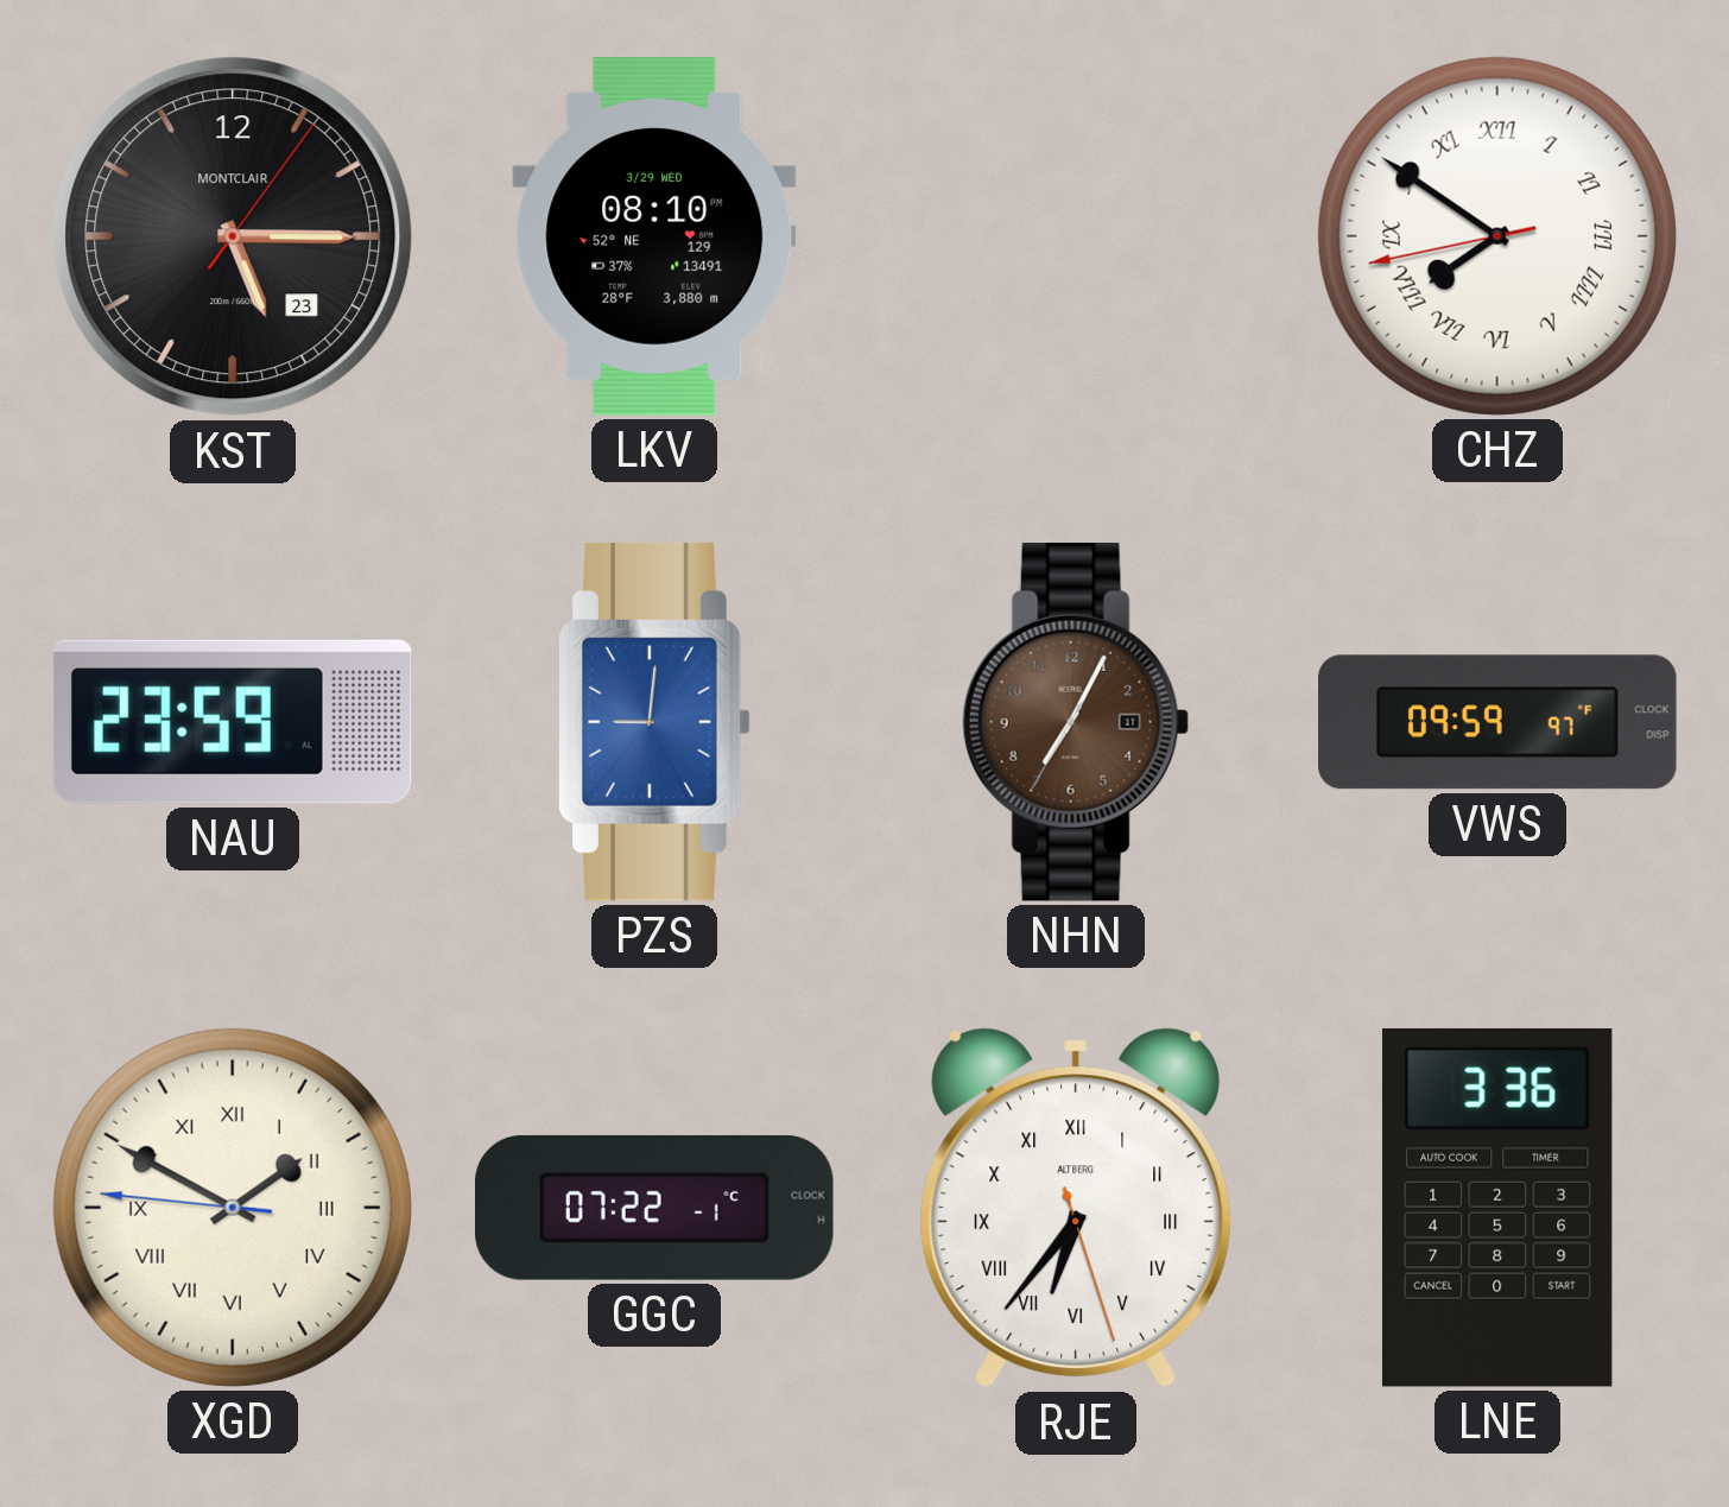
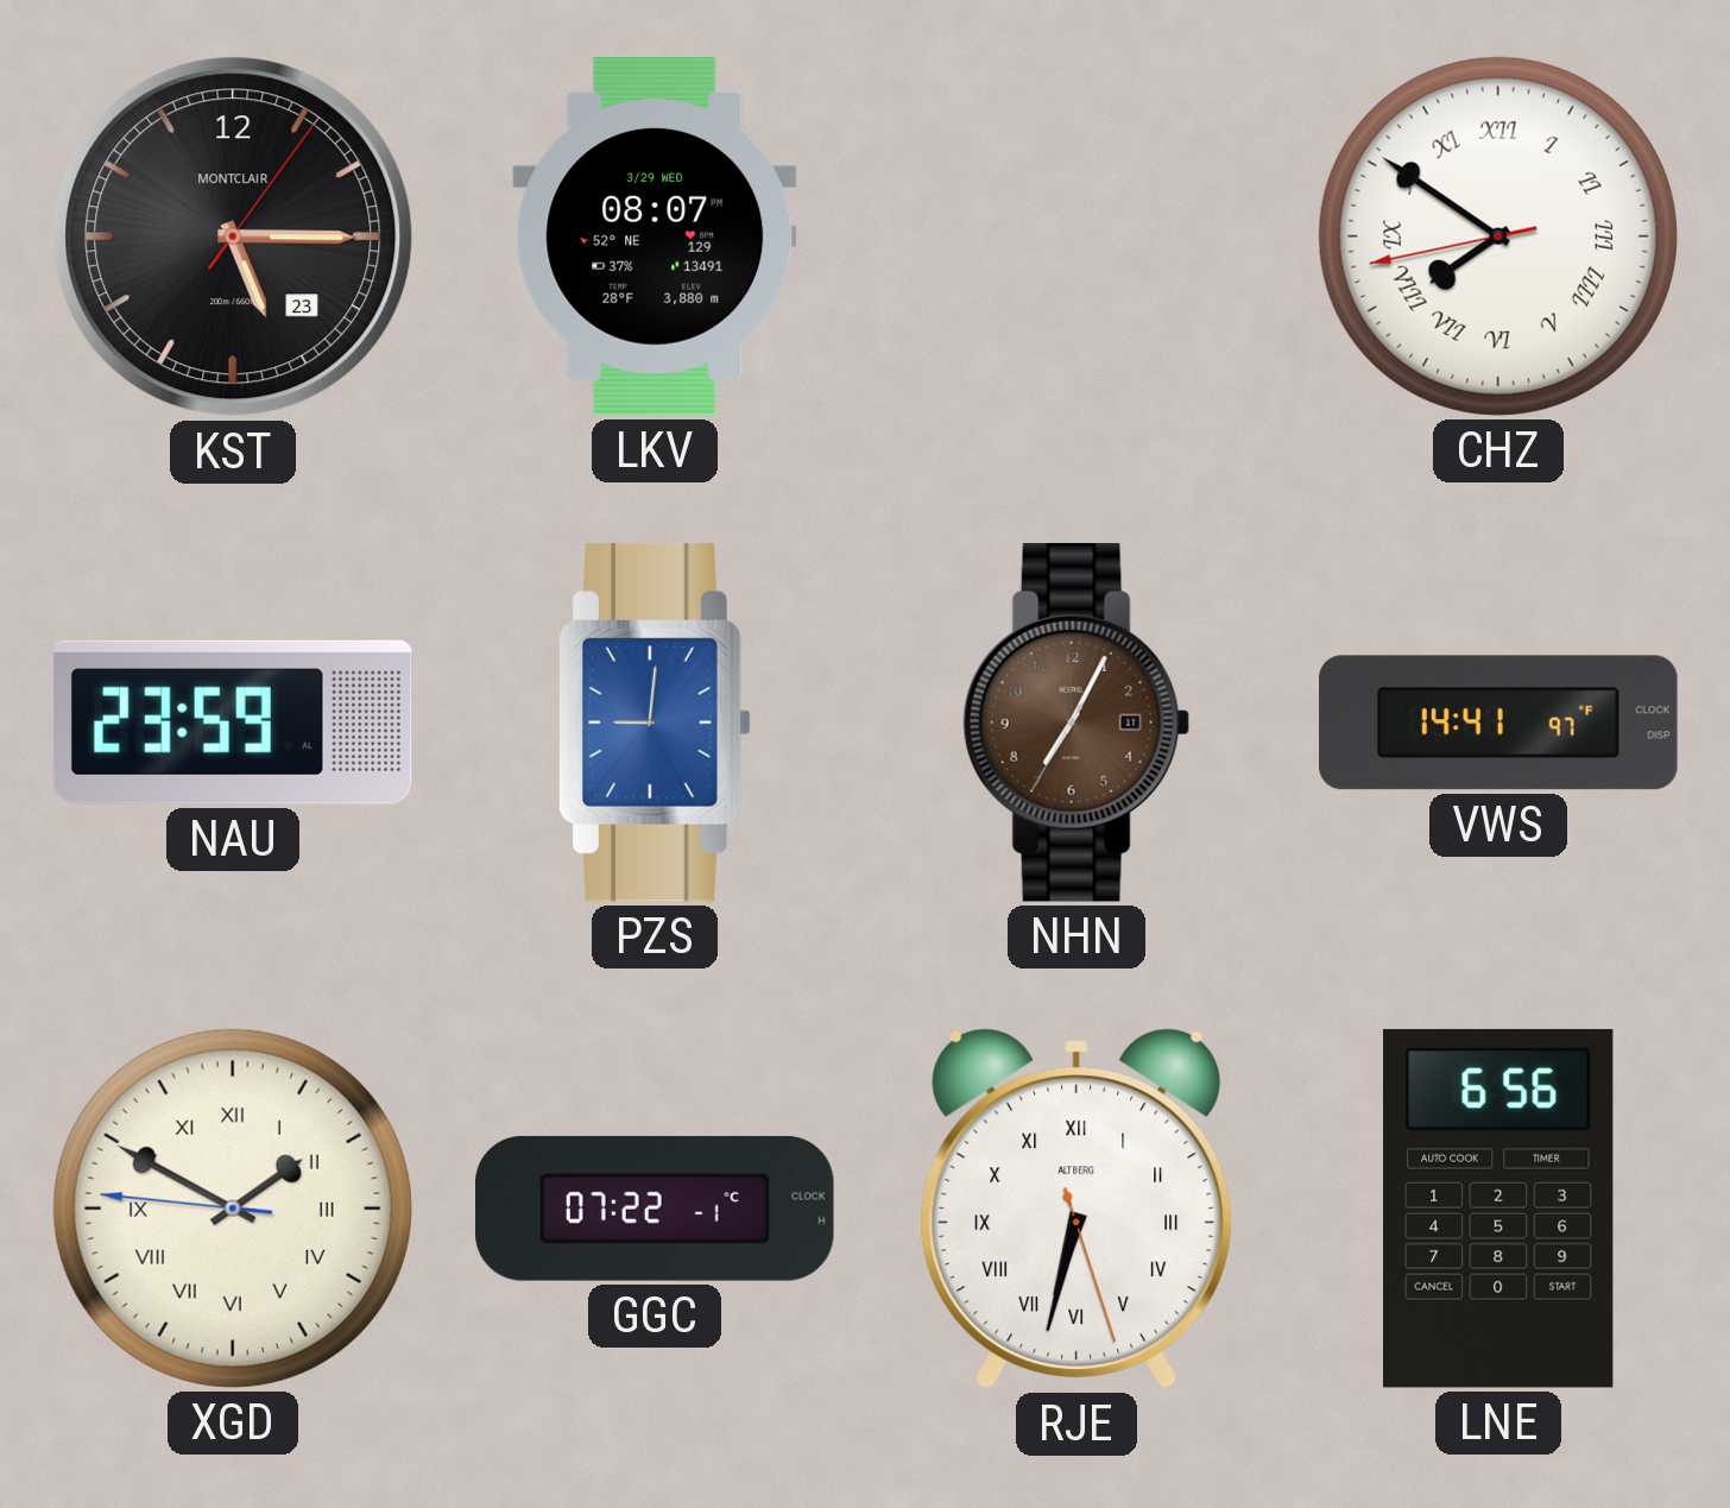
LKV: 08:10 -> 08:07 (655, 238)
VWS: 09:59 -> 14:41 (1498, 723)
RJE: 6:36 -> 6:32 (1076, 1209)
LNE: 3:36 -> 6:56 (1499, 1209)
